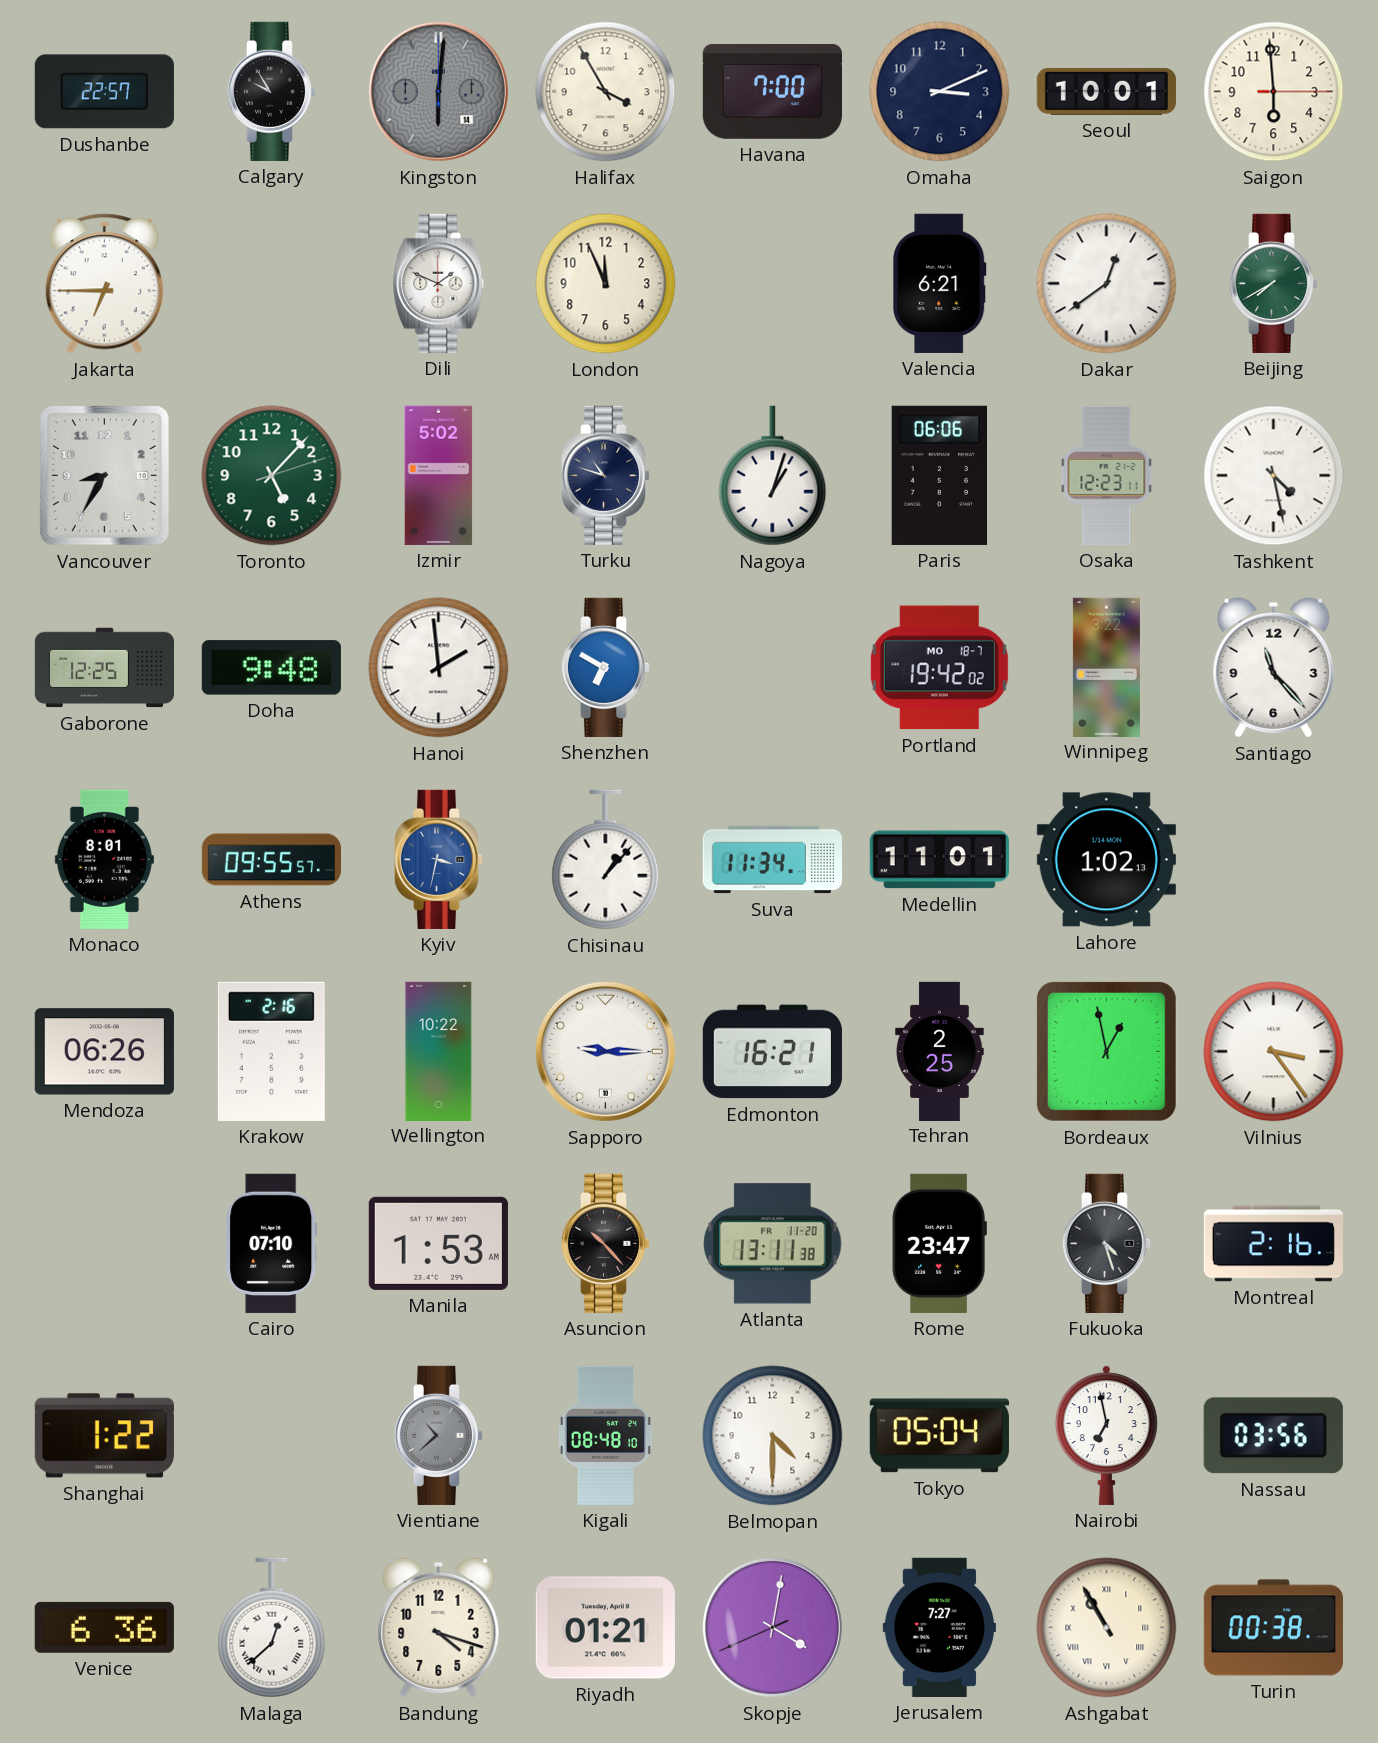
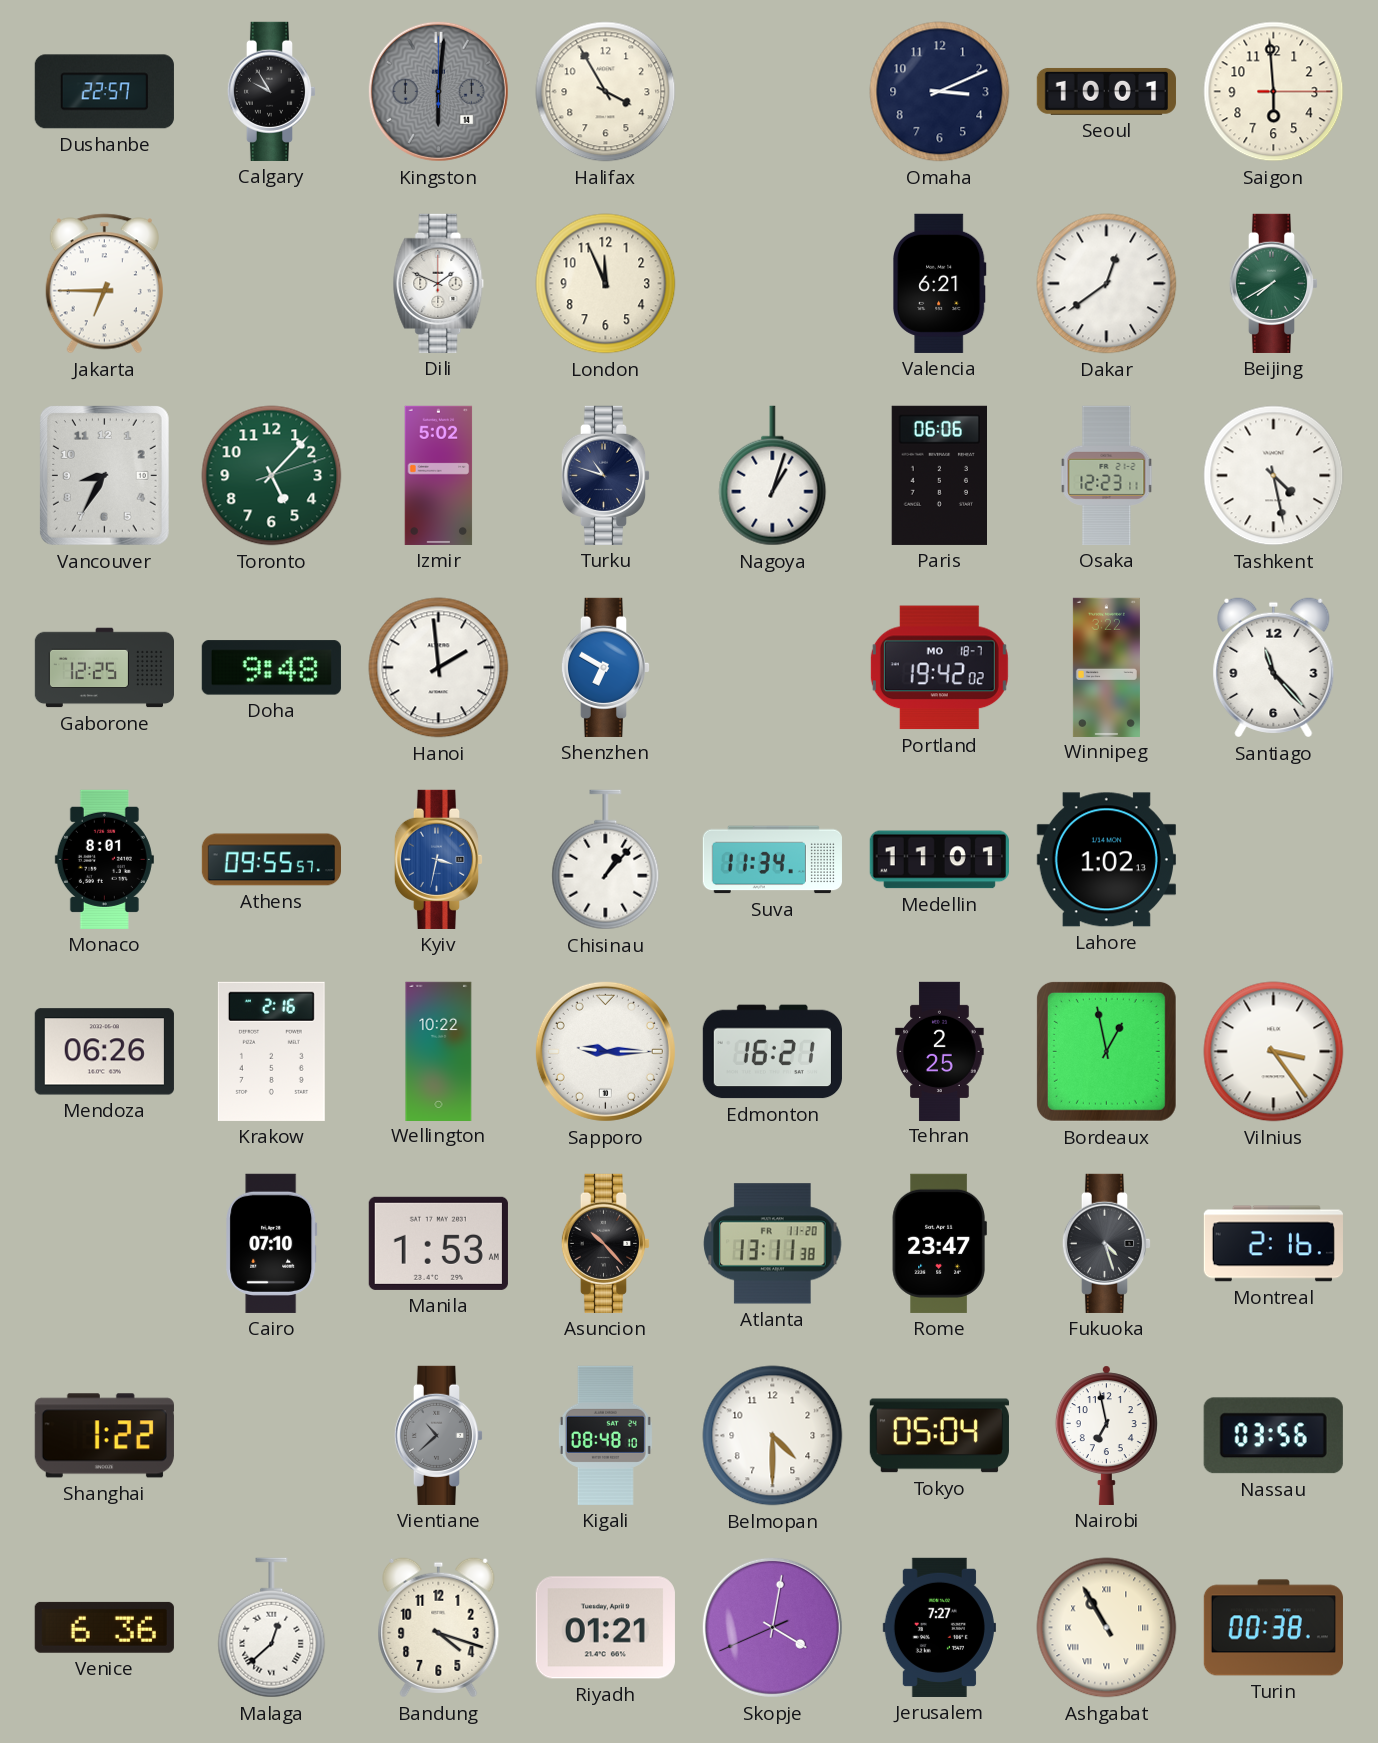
Havana: 7:00 -> none (772, 92)
